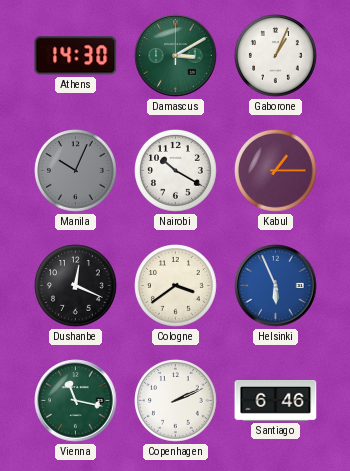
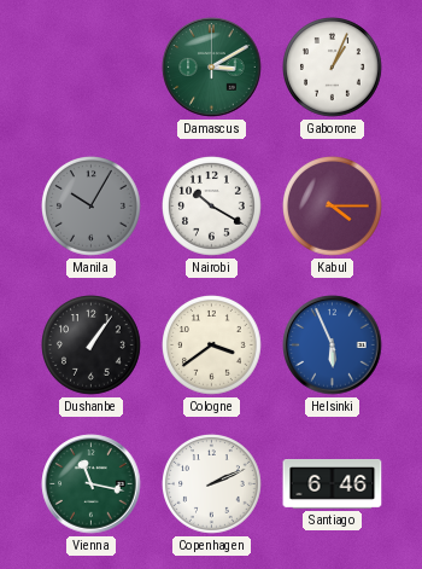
Athens: 14:30 -> none (76, 56)
Manila: 10:04 -> 10:05 (92, 207)
Kabul: 1:15 -> 4:15 (333, 207)
Dushanbe: 12:19 -> 1:06 (92, 346)
